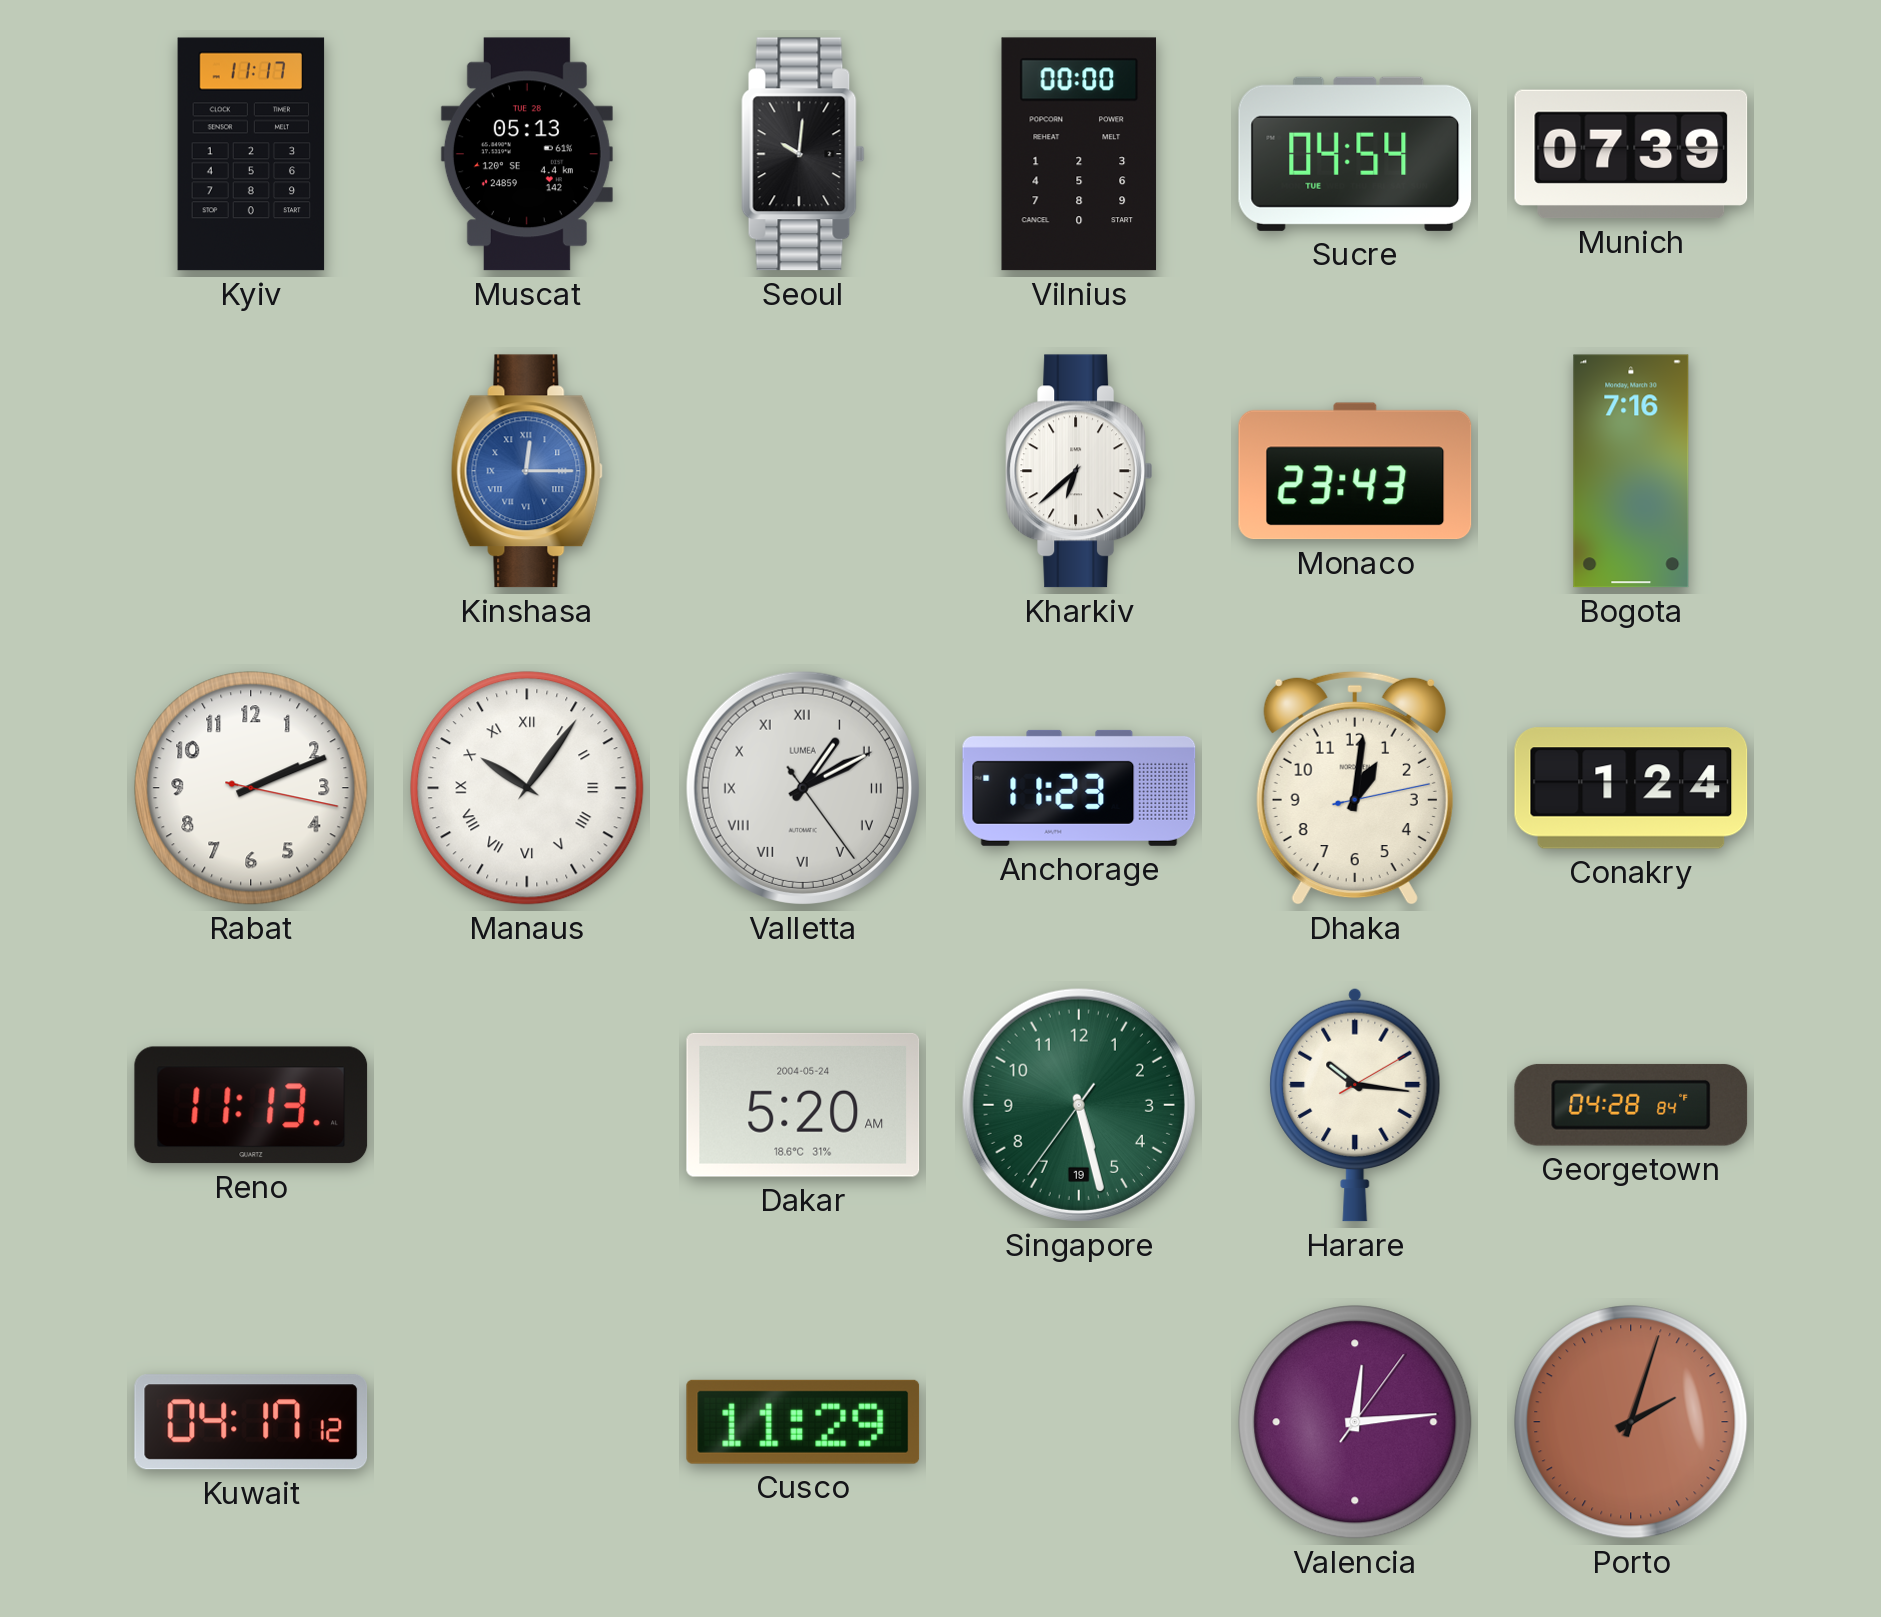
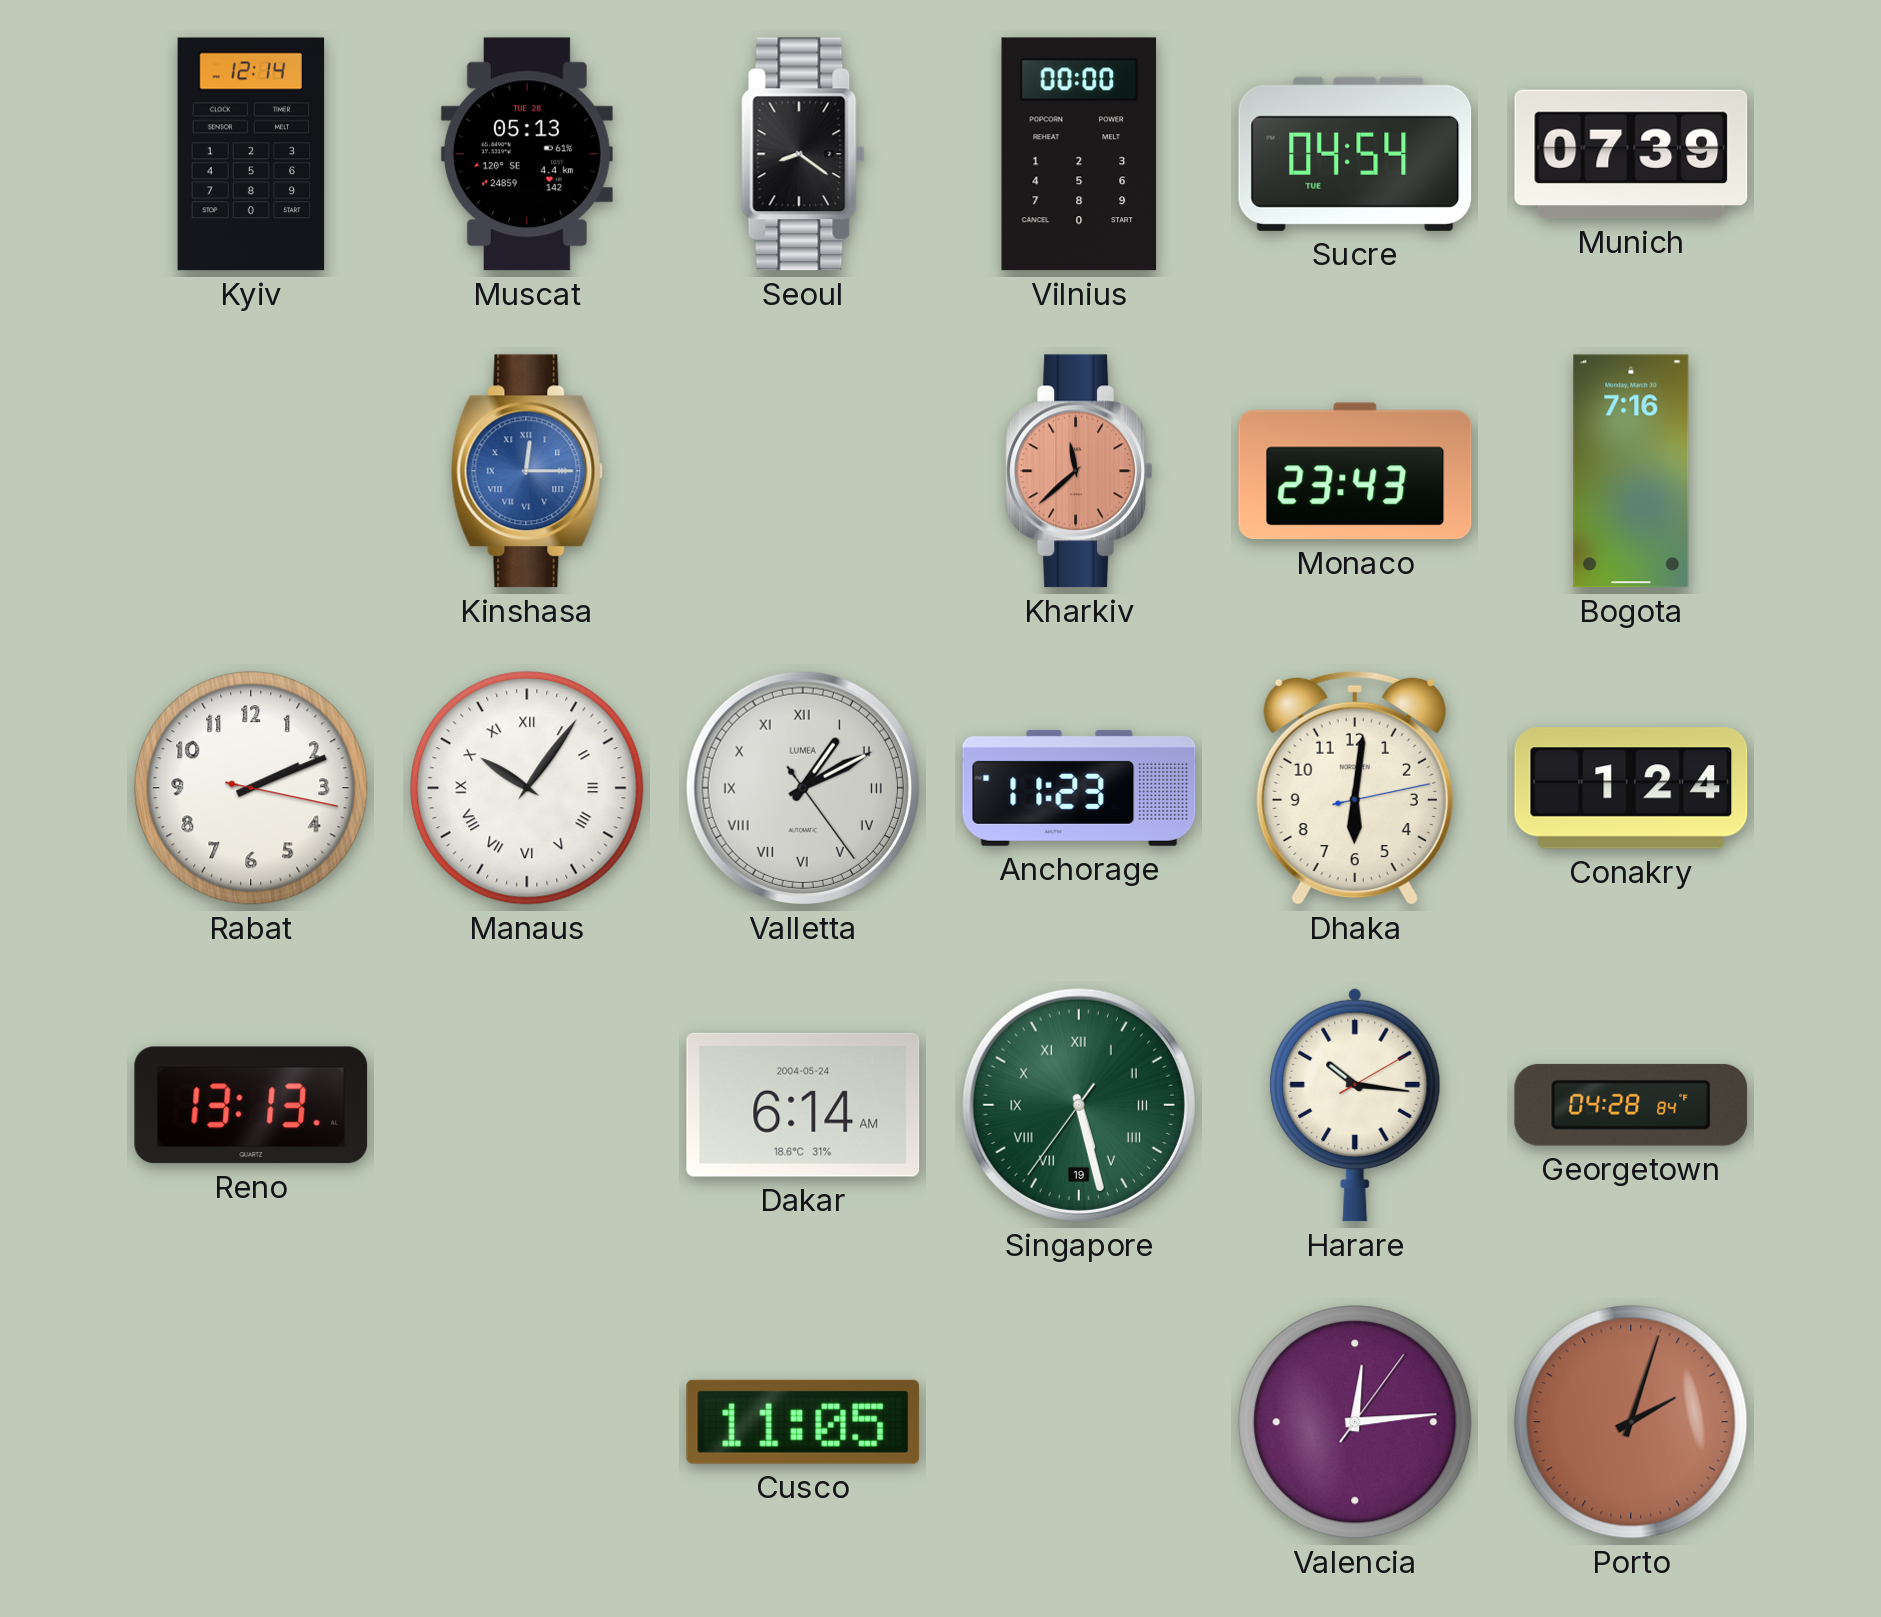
Kyiv: 11:17 -> 12:14 (251, 154)
Seoul: 10:01 -> 8:21 (803, 154)
Kharkiv: 6:38 -> 11:38 (1078, 471)
Kharkiv dial: white -> salmon (1078, 471)
Dhaka: 1:01 -> 6:01 (1355, 788)
Reno: 11:13 -> 13:13 (251, 1105)
Dakar: 5:20 -> 6:14 (803, 1105)
Singapore numerals: Arabic -> Roman (1079, 1105)
Kuwait: 04:17 -> none (251, 1422)
Cusco: 11:29 -> 11:05 (803, 1422)
